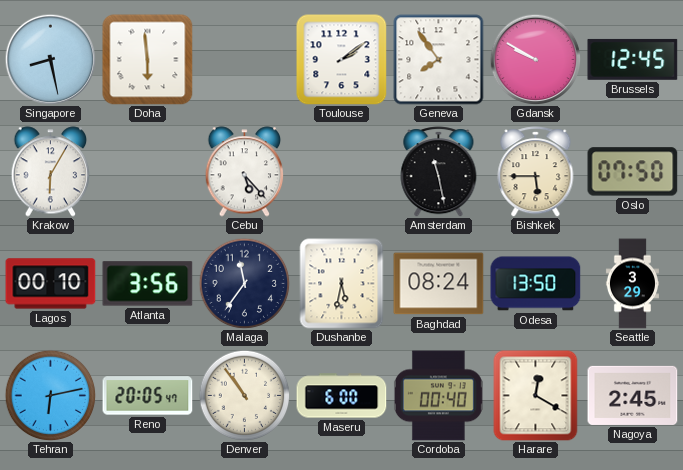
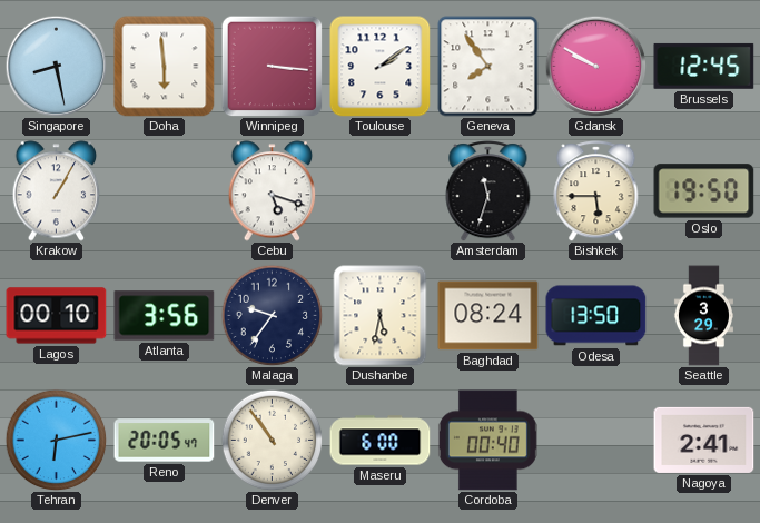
Winnipeg: none -> 3:16 (272, 66)
Krakow: 6:05 -> 1:05 (57, 191)
Cebu: 5:23 -> 5:18 (273, 191)
Amsterdam: 11:28 -> 11:33 (488, 191)
Oslo: 07:50 -> 19:50 (704, 191)
Malaga: 11:36 -> 9:36 (272, 315)
Harare: 12:20 -> none (536, 396)
Nagoya: 2:45 -> 2:41 (704, 440)
